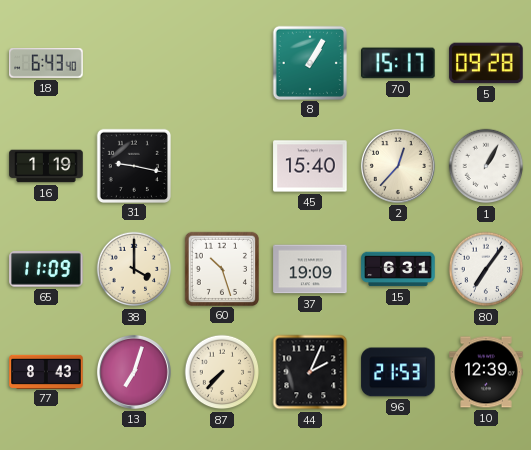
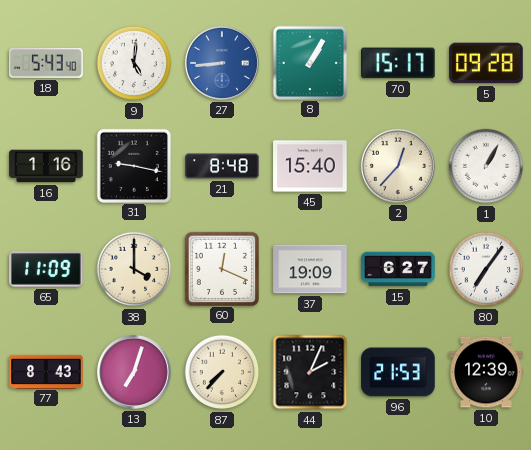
18: 6:43 -> 5:43 (46, 63)
9: none -> 5:01 (134, 63)
27: none -> 8:44 (222, 63)
16: 1:19 -> 1:16 (46, 166)
21: none -> 8:48 (222, 166)
60: 10:27 -> 12:19 (221, 268)
15: 6:31 -> 6:27 (398, 269)
